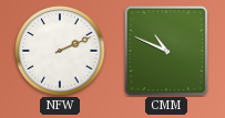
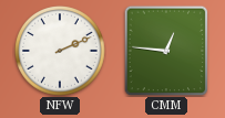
CMM: 10:49 -> 12:46 (166, 51)
